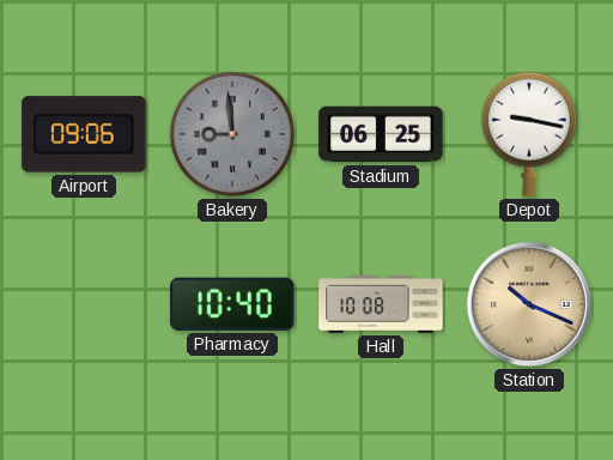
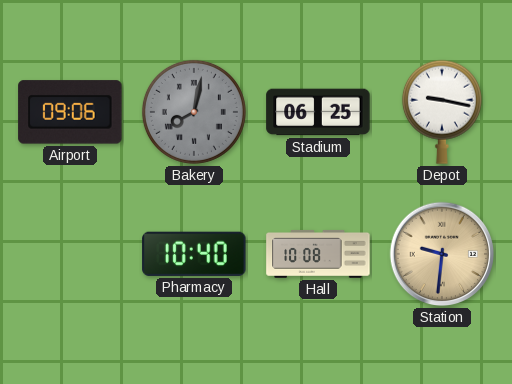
Bakery: 8:59 -> 8:02 (194, 112)
Station: 10:19 -> 9:31 (442, 254)
